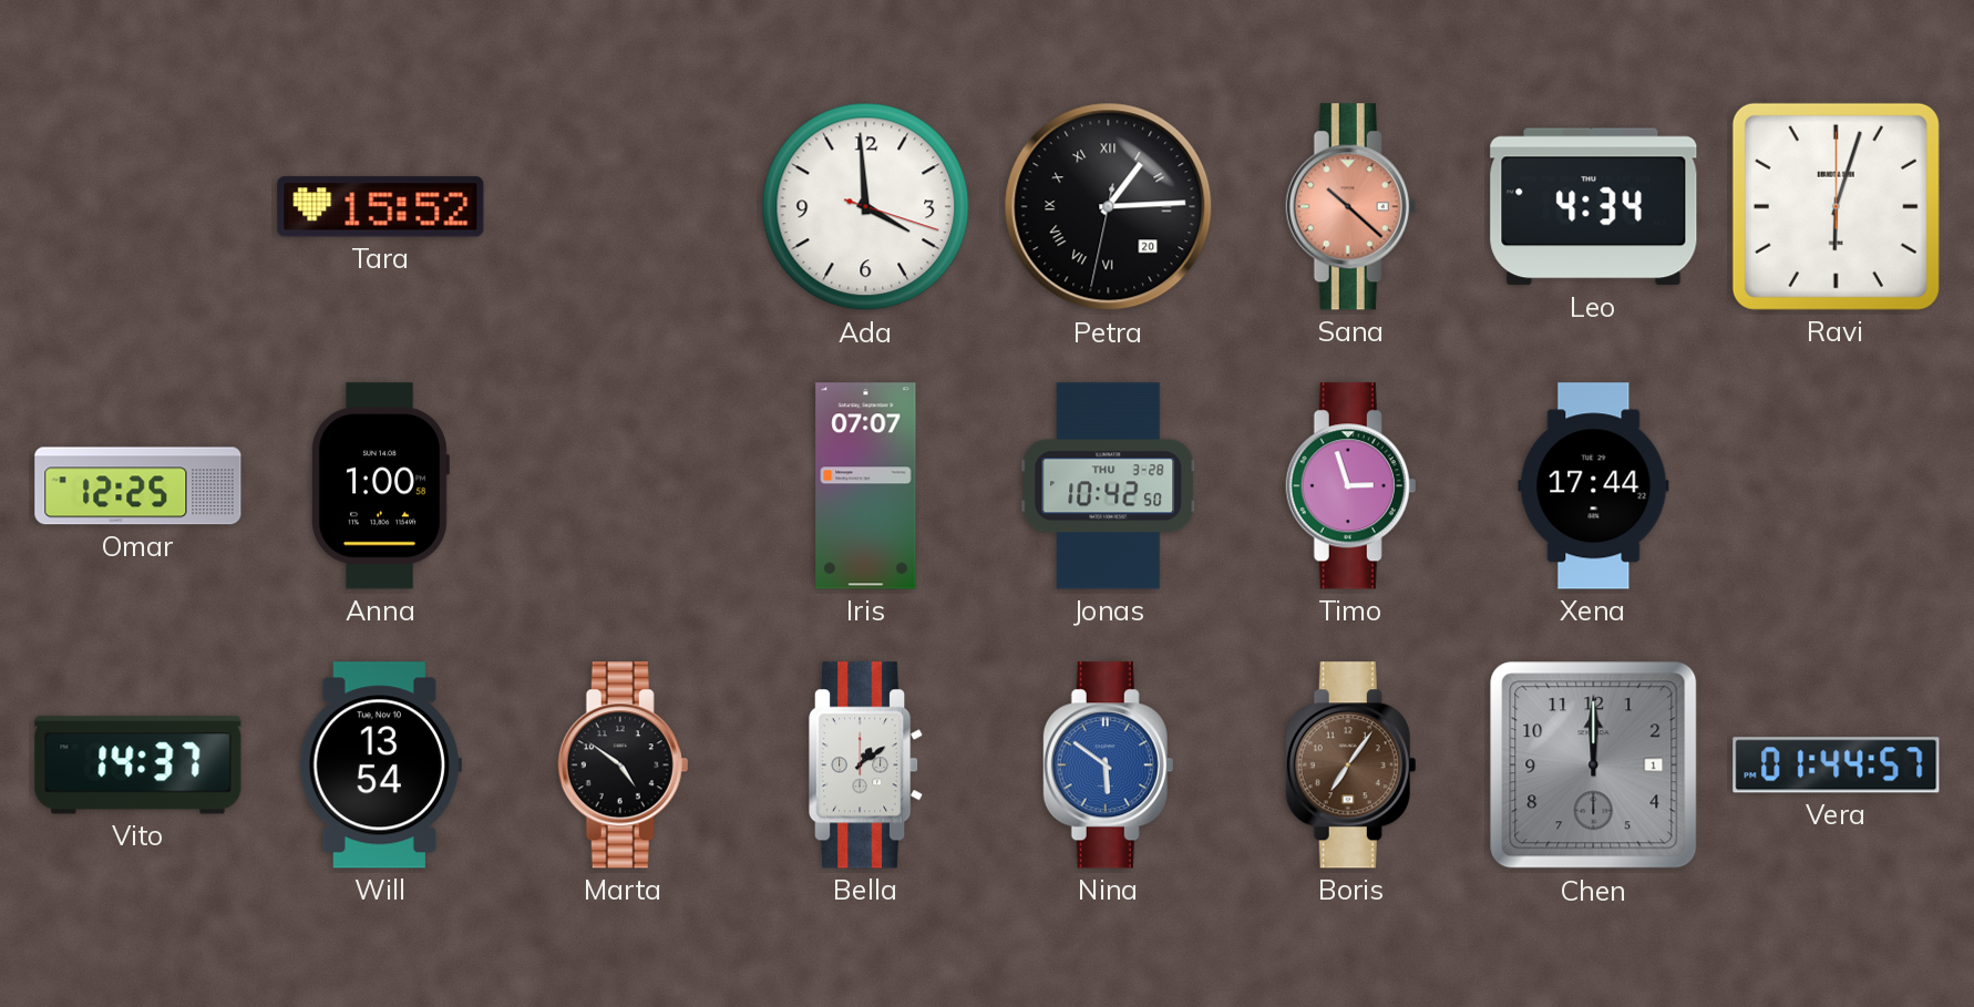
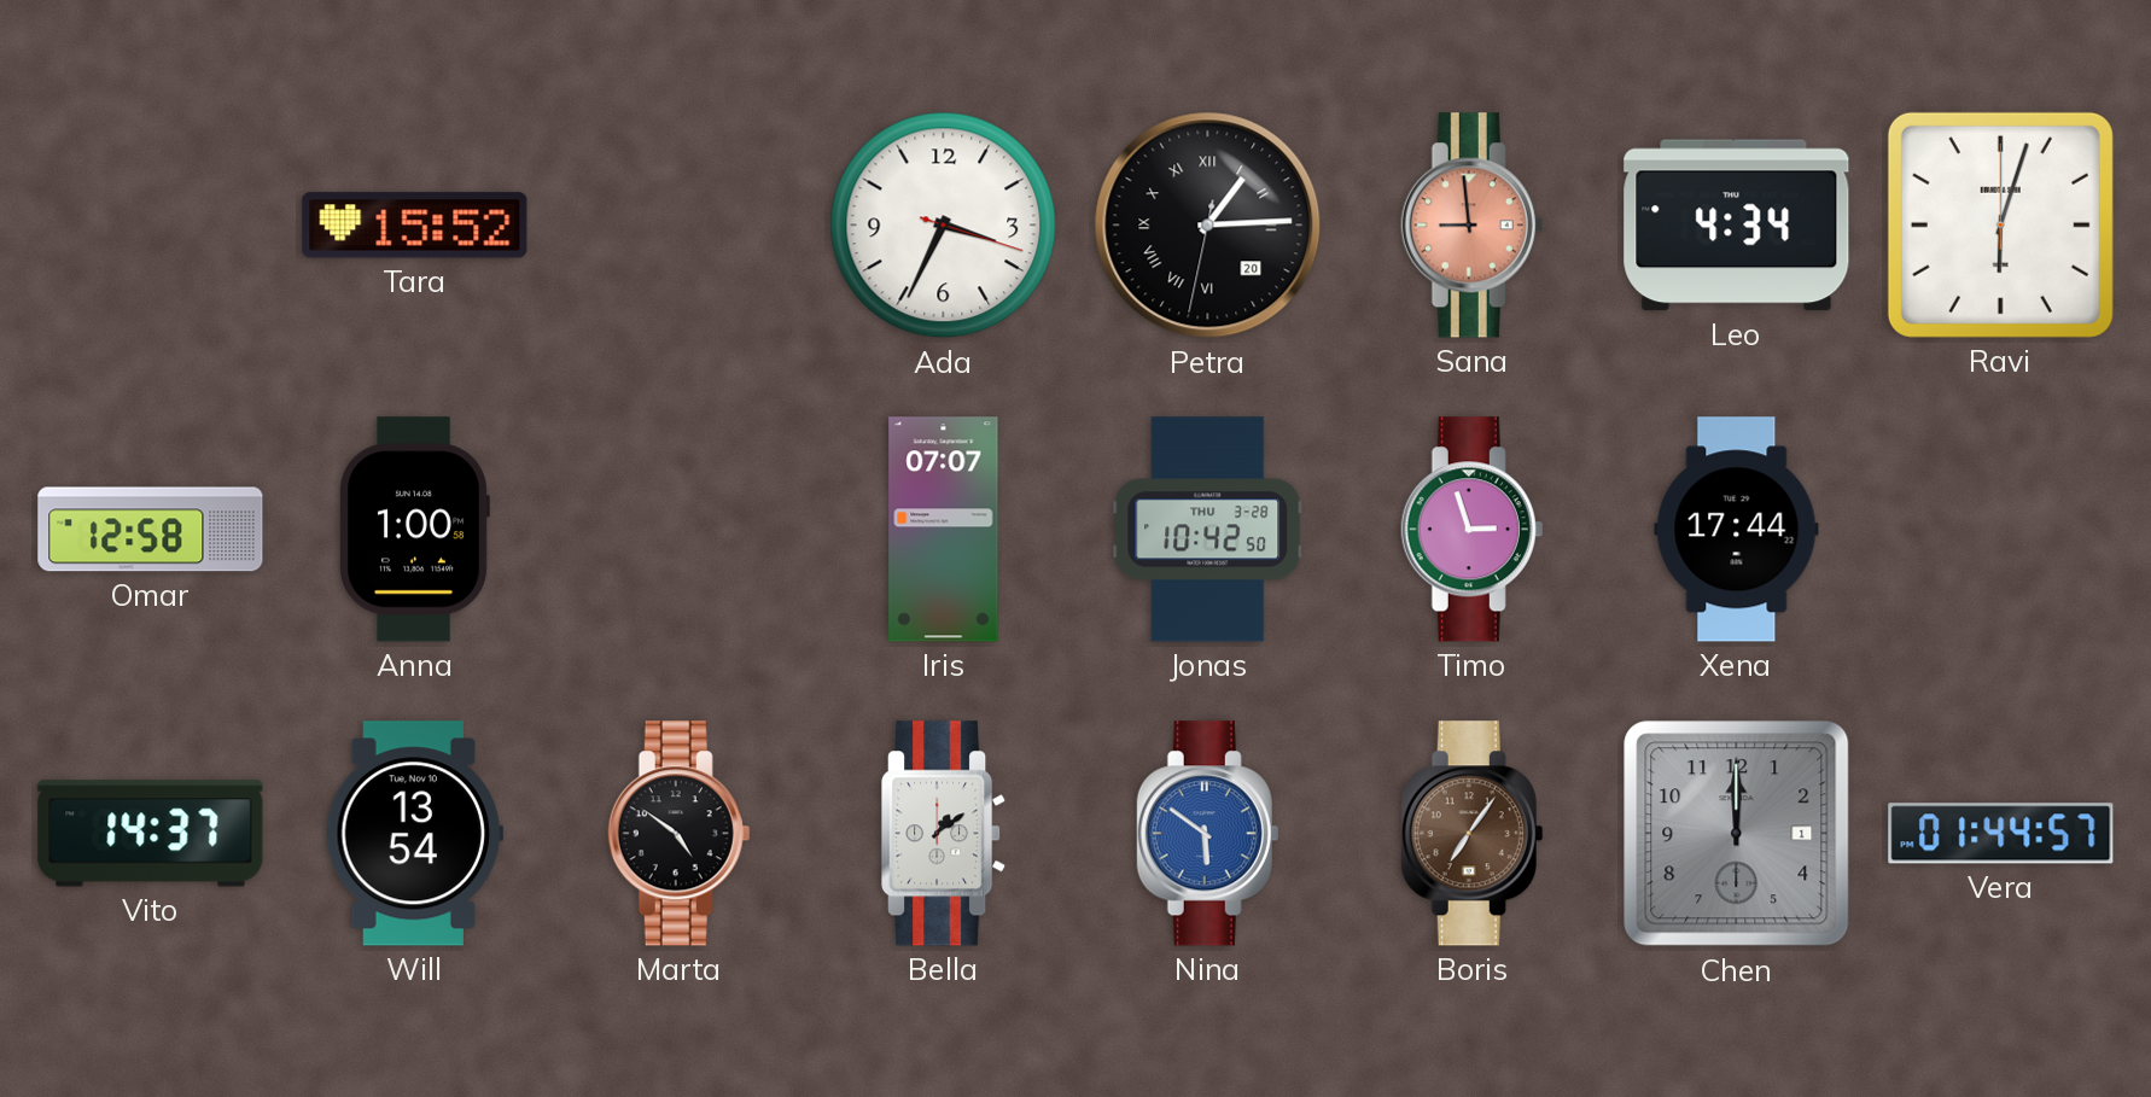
Ada: 3:59 -> 3:34 (944, 226)
Sana: 10:22 -> 8:59 (1473, 226)
Omar: 12:25 -> 12:58 (151, 530)
